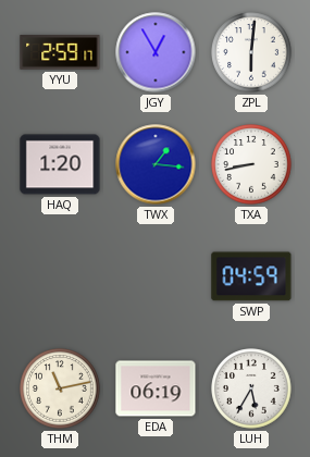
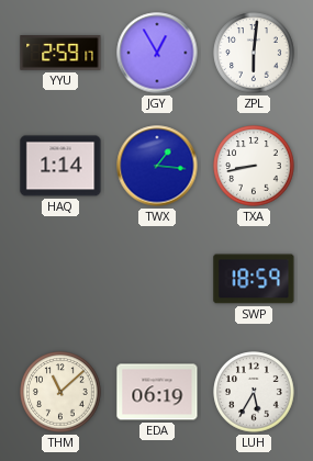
HAQ: 1:20 -> 1:14 (60, 166)
SWP: 04:59 -> 18:59 (254, 279)
THM: 11:13 -> 11:08 (60, 392)
